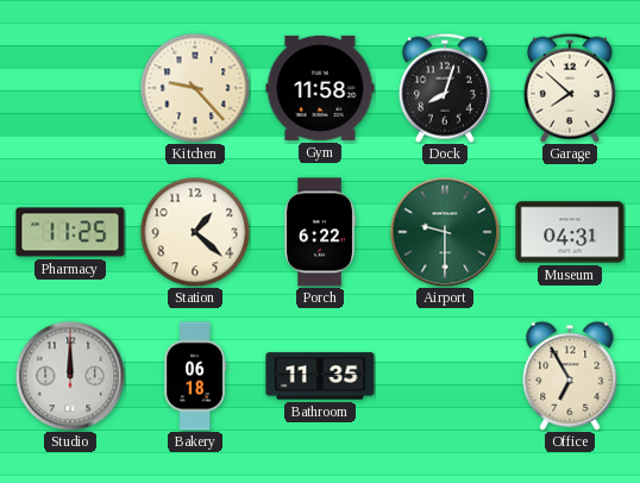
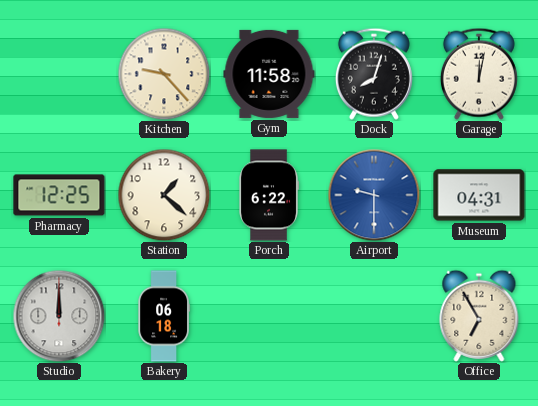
Garage: 7:52 -> 12:02 (479, 74)
Pharmacy: 11:25 -> 12:25 (59, 195)
Airport dial: green -> blue (374, 195)
Bathroom: 11:35 -> none (320, 376)
